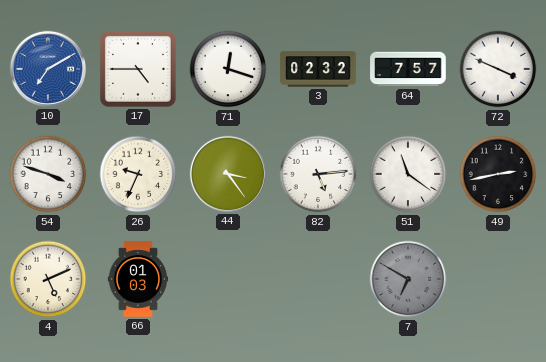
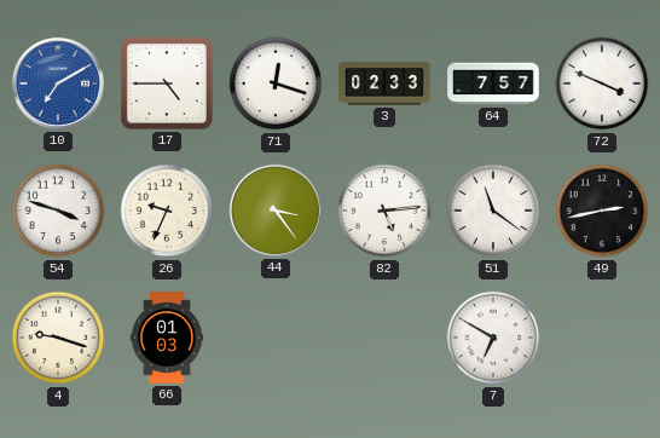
3: 02:32 -> 02:33 (384, 83)
4: 5:11 -> 9:18 (58, 338)
7 dial: grey -> white (493, 338)
